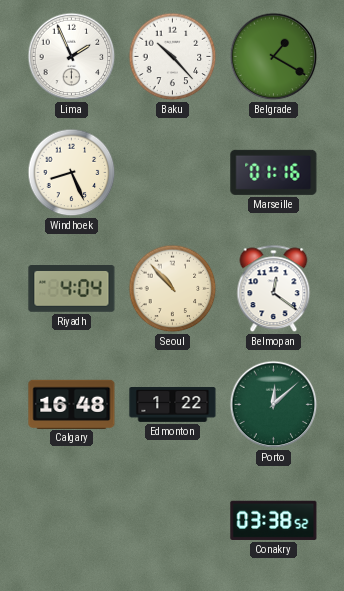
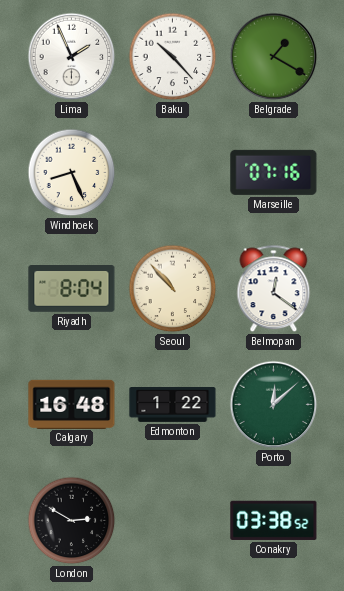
Marseille: 01:16 -> 07:16 (274, 172)
Riyadh: 4:04 -> 8:04 (72, 289)
London: none -> 2:50 (72, 521)
